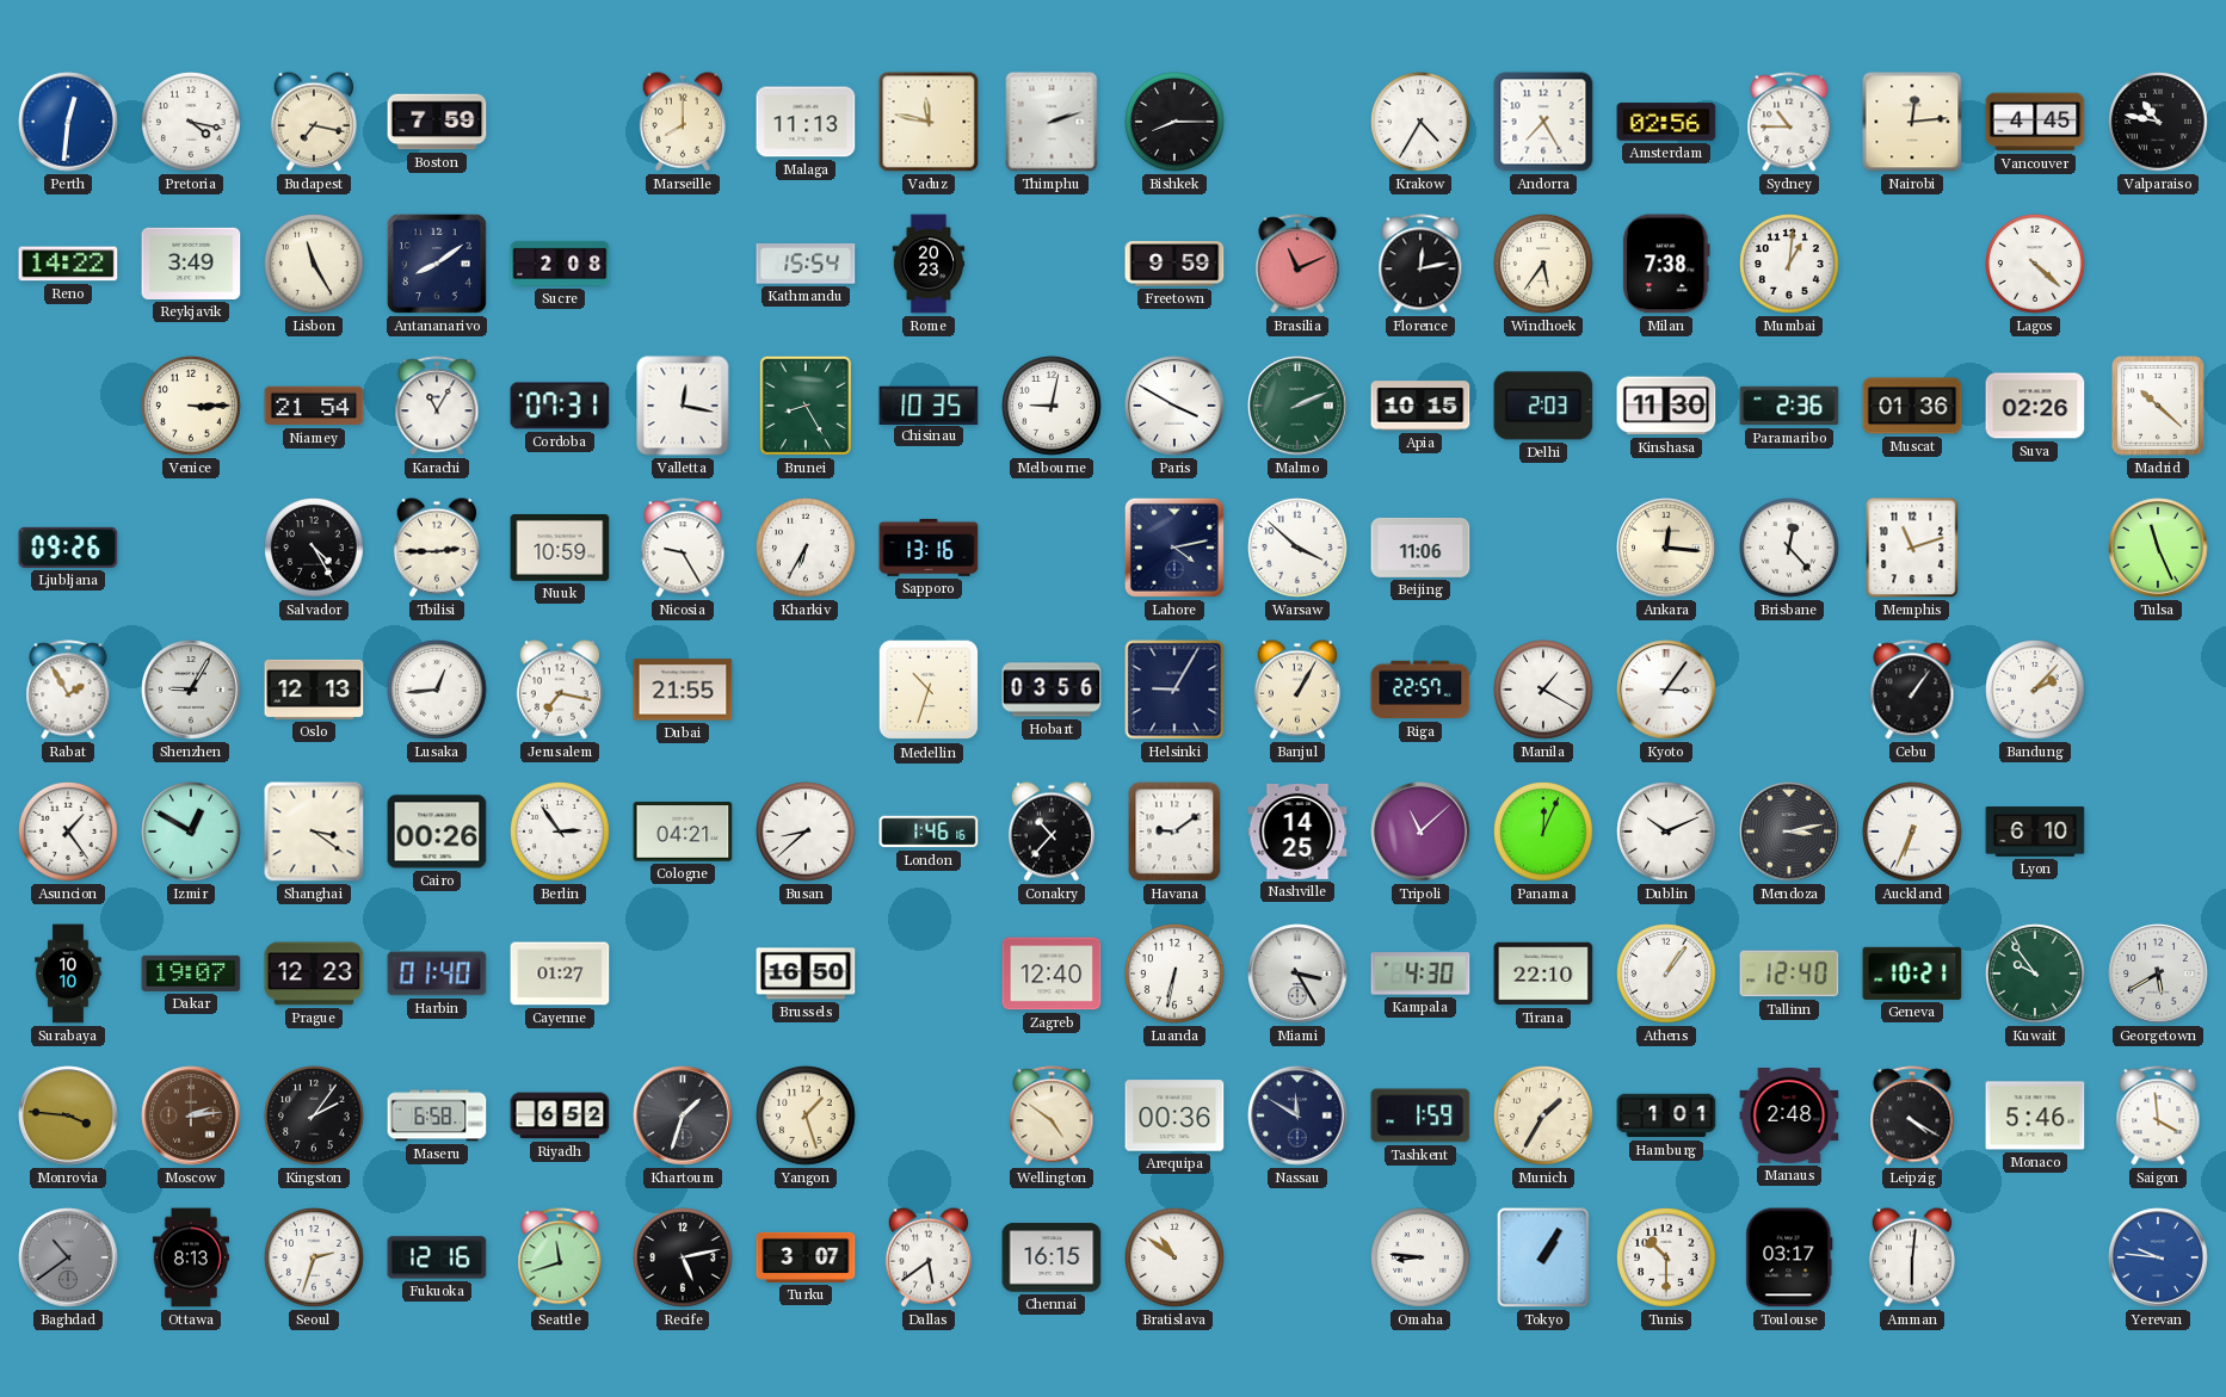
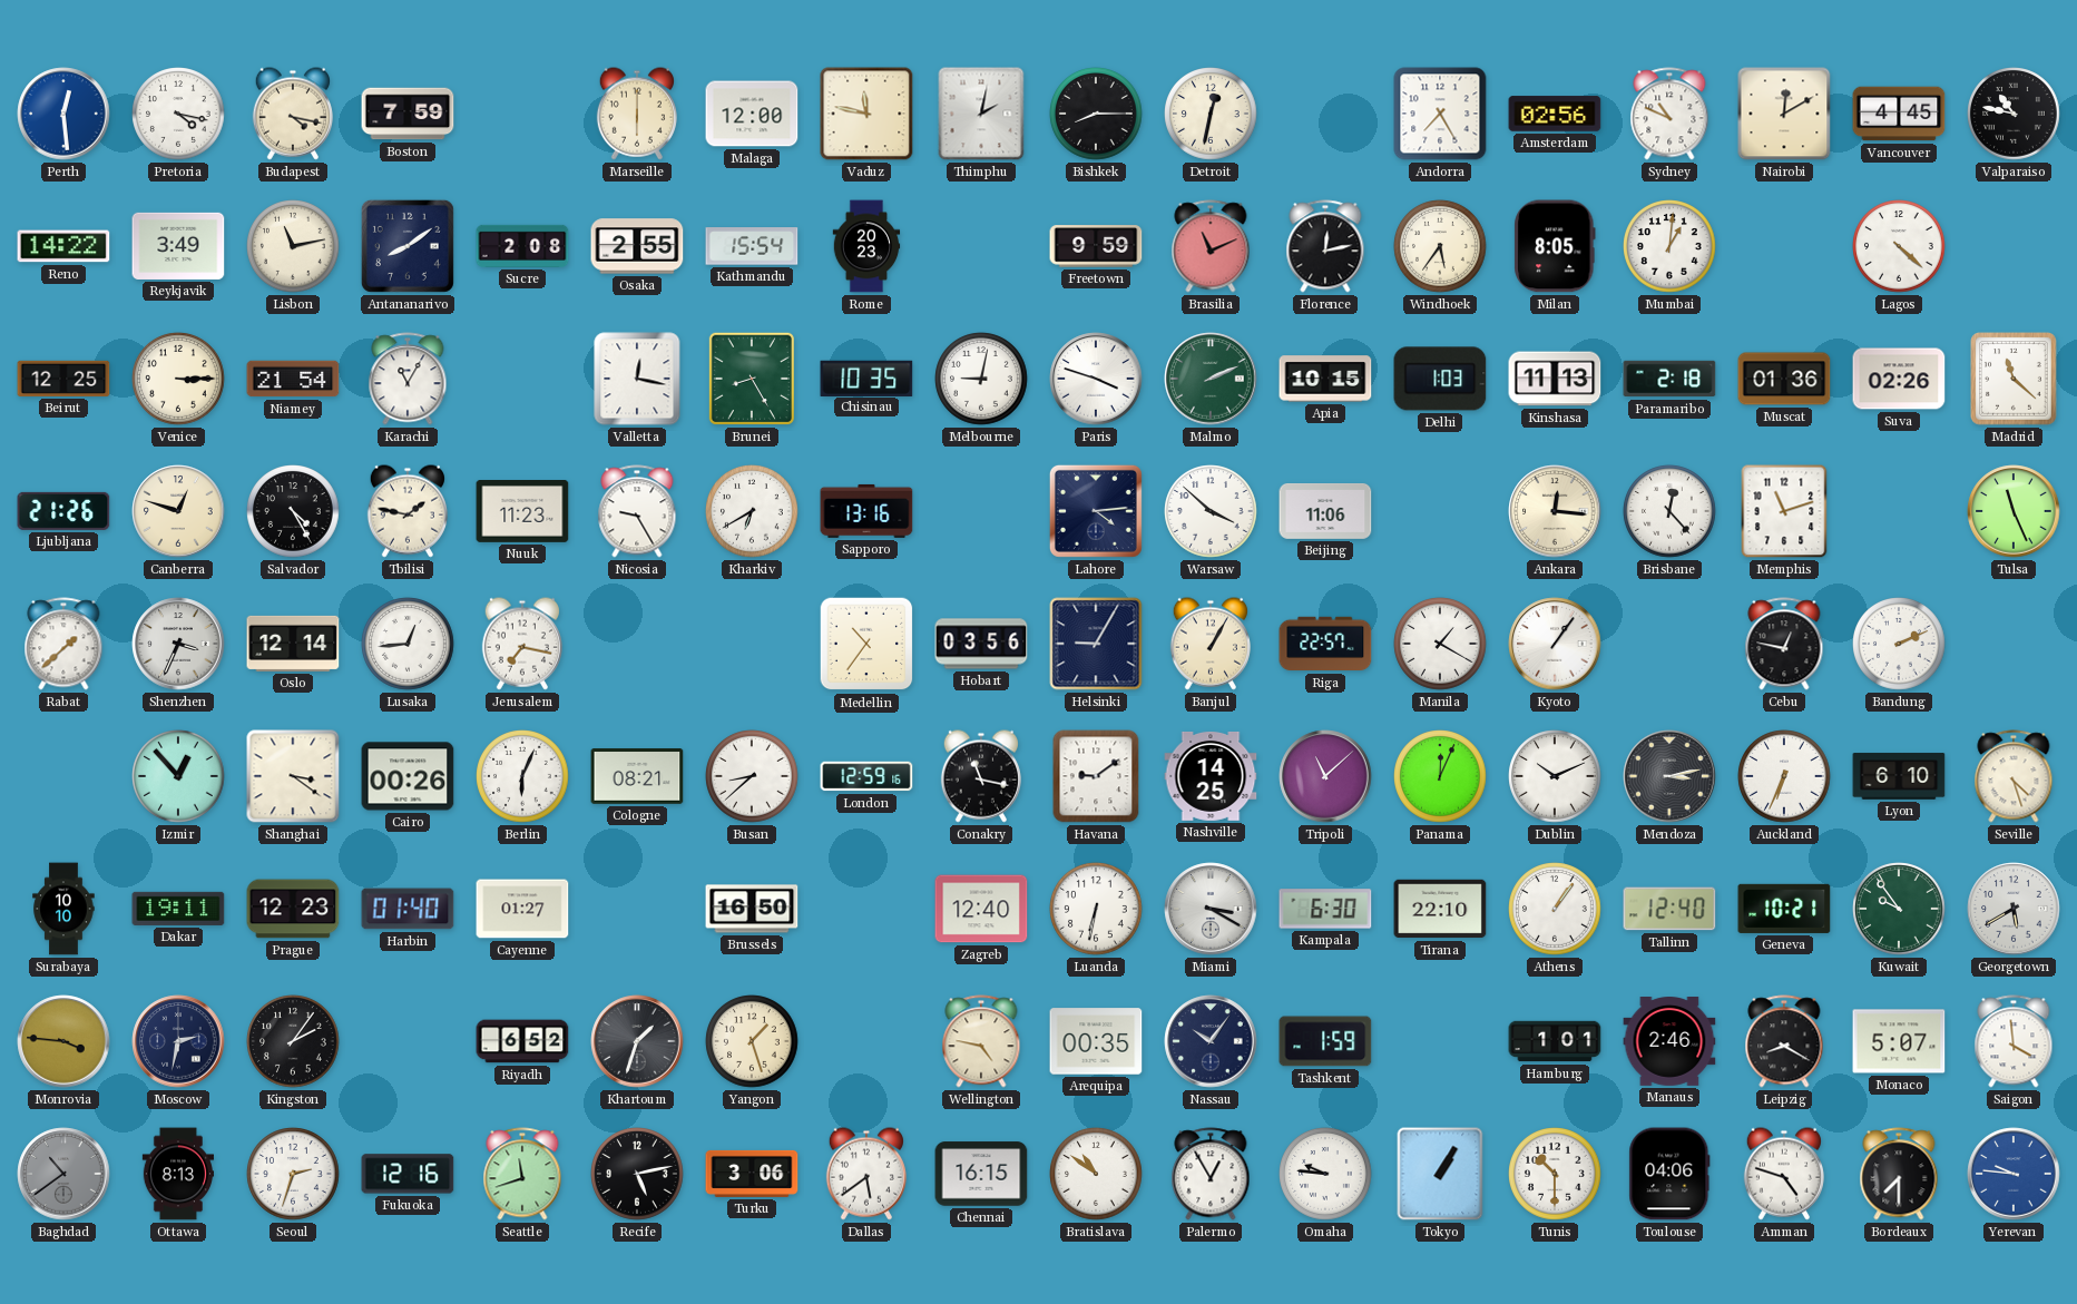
Perth: 12:31 -> 12:29 (63, 114)
Budapest: 7:17 -> 4:17 (293, 114)
Marseille: 8:00 -> 6:00 (637, 114)
Malaga: 11:13 -> 12:00 (752, 114)
Thimphu: 2:12 -> 2:02 (981, 114)
Detroit: none -> 12:32 (1211, 114)
Krakow: 4:35 -> none (1420, 122)
Sydney: 10:45 -> 10:49 (1669, 114)
Nairobi: 12:14 -> 12:10 (1784, 114)
Lisbon: 11:25 -> 11:13 (293, 246)
Osaka: none -> 2:55 (637, 246)
Milan: 7:38 -> 8:05 (1555, 246)
Beirut: none -> 12:25 (63, 379)
Cordoba: 07:31 -> none (560, 406)
Paris: 3:50 -> 3:48 (1096, 379)
Delhi: 2:03 -> 1:03 (1440, 379)
Kinshasa: 11:30 -> 11:13 (1555, 379)
Paramaribo: 2:36 -> 2:18 (1669, 379)
Madrid: 10:22 -> 11:22 (2015, 379)
Ljubljana: 09:26 -> 21:26 (63, 511)
Canberra: none -> 12:48 (178, 511)
Tbilisi: 2:45 -> 1:47 (408, 511)
Nuuk: 10:59 -> 11:23 (522, 512)
Kharkiv: 6:35 -> 6:40 (752, 511)
Lahore: 4:13 -> 4:14 (1096, 511)
Rabat: 1:55 -> 1:38 (63, 644)
Shenzhen: 9:05 -> 3:34 (178, 644)
Oslo: 12:13 -> 12:14 (293, 644)
Dubai: 21:55 -> none (683, 690)
Medellin: 10:33 -> 10:36 (866, 644)
Kyoto: 3:06 -> 1:06 (1555, 644)
Cebu: 1:06 -> 12:47 (1784, 644)
Bandung: 2:07 -> 2:11 (1899, 644)
Asuncion: 1:24 -> none (68, 832)
Izmir: 12:50 -> 12:53 (178, 776)
Berlin: 2:54 -> 6:04 (522, 776)
Cologne: 04:21 -> 08:21 (637, 776)
London: 1:46 -> 12:59 (866, 776)
Conakry: 10:37 -> 11:17 (981, 776)
Seville: none -> 4:27 (2014, 776)
Dakar: 19:07 -> 19:11 (178, 909)
Miami: 3:25 -> 3:20 (1211, 909)
Kampala: 4:30 -> 6:30 (1325, 909)
Moscow: 2:14 -> 2:32 (178, 1041)
Moscow dial: brown -> navy (178, 1041)
Maseru: 6:58 -> none (437, 1115)
Wellington: 4:51 -> 4:47 (981, 1041)
Arequipa: 00:36 -> 00:35 (1096, 1041)
Nassau: 11:50 -> 10:06 (1211, 1041)
Munich: 1:35 -> none (1543, 1115)
Manaus: 2:48 -> 2:46 (1669, 1042)
Leipzig: 4:20 -> 8:20 (1784, 1041)
Monaco: 5:46 -> 5:07 (1899, 1041)
Turku: 3:07 -> 3:06 (752, 1174)
Palermo: none -> 12:55 (1211, 1174)
Omaha: 8:46 -> 9:46 (1325, 1174)
Toulouse: 03:17 -> 04:06 (1669, 1174)
Amman: 6:01 -> 4:48 (1784, 1174)
Bordeaux: none -> 7:30 (1899, 1174)
